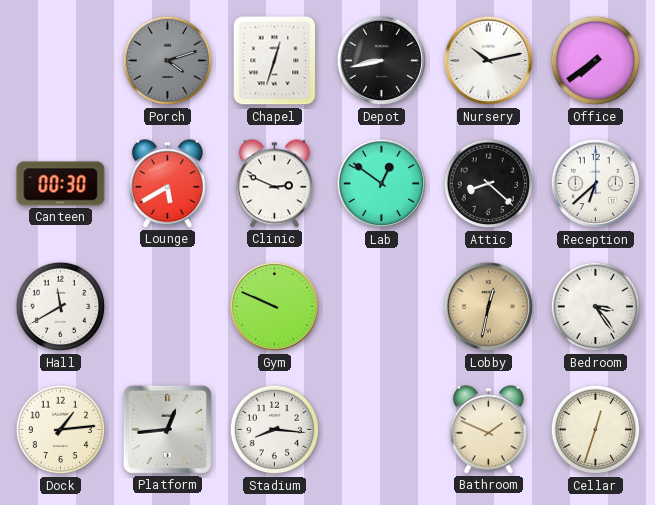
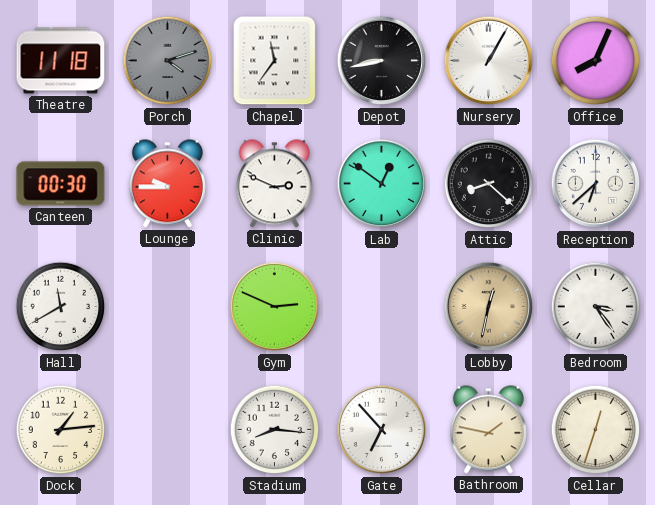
Theatre: none -> 11:18 (61, 61)
Chapel: 12:33 -> 11:36 (275, 61)
Nursery: 10:13 -> 1:05 (489, 61)
Office: 7:39 -> 8:04 (596, 61)
Lounge: 5:40 -> 9:45 (167, 184)
Gym: 9:49 -> 2:49 (275, 307)
Platform: 12:44 -> none (167, 429)
Gate: none -> 6:53 (382, 430)
Bathroom: 1:49 -> 1:47 (488, 430)
